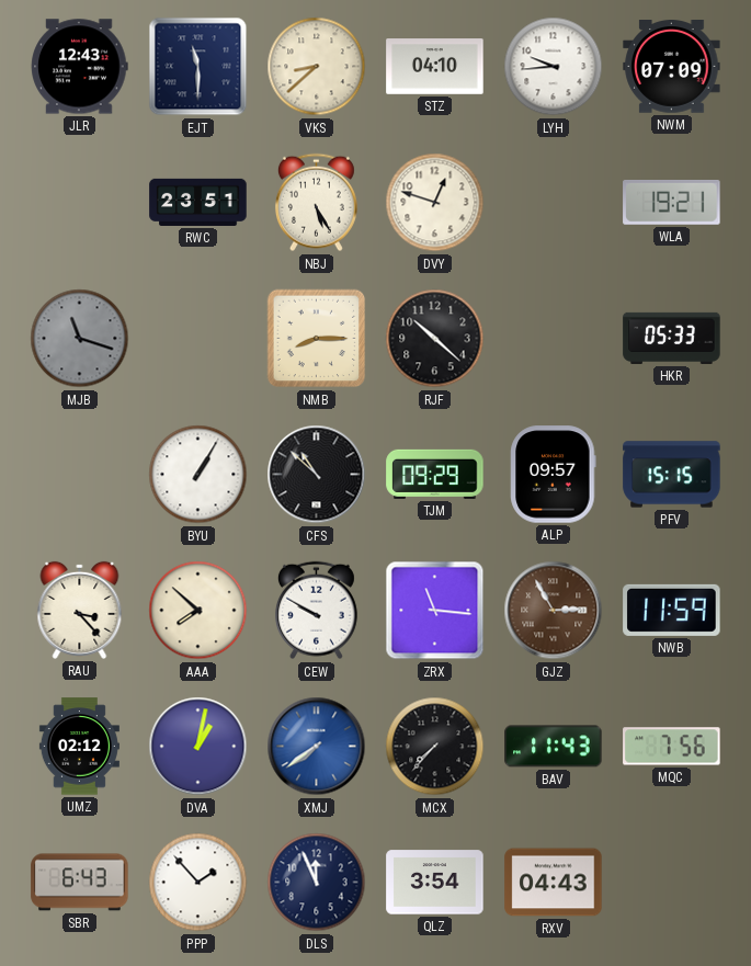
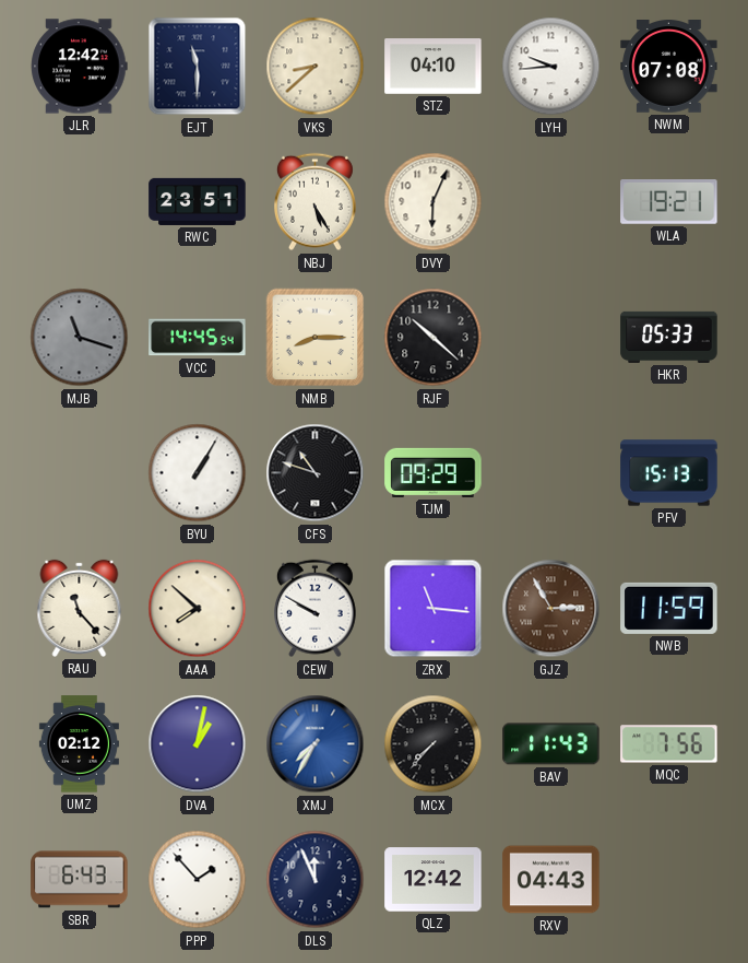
JLR: 12:43 -> 12:42 (80, 67)
NWM: 07:09 -> 07:08 (669, 67)
DVY: 12:48 -> 6:04 (434, 202)
VCC: none -> 14:45 (198, 338)
CFS: 10:52 -> 10:48 (316, 473)
ALP: 09:57 -> none (554, 475)
PFV: 15:15 -> 15:13 (669, 473)
RAU: 3:23 -> 11:23 (80, 608)
XMJ: 7:39 -> 7:35 (316, 744)
QLZ: 3:54 -> 12:42 (434, 880)
